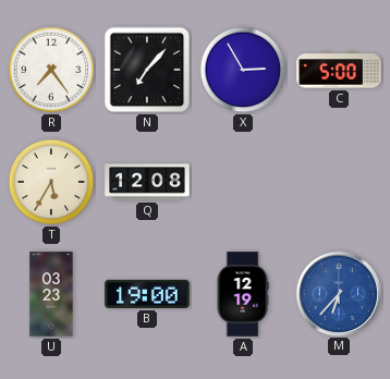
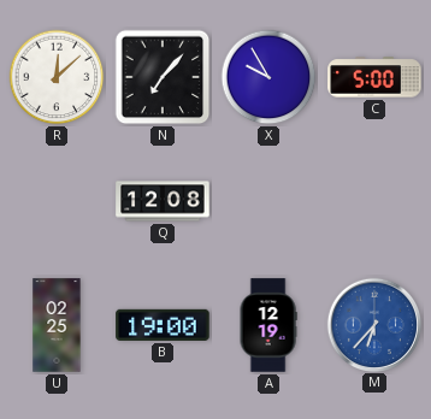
R: 7:24 -> 12:08 (57, 77)
X: 2:55 -> 9:55 (268, 77)
T: 5:35 -> none (51, 182)
U: 03:23 -> 02:25 (57, 325)
